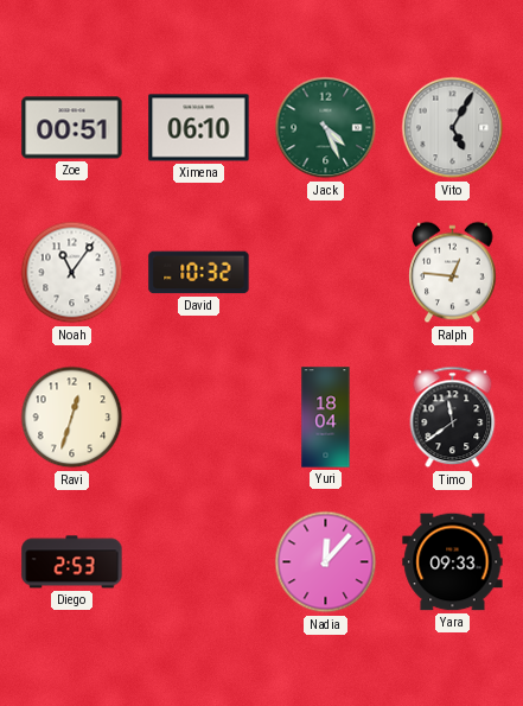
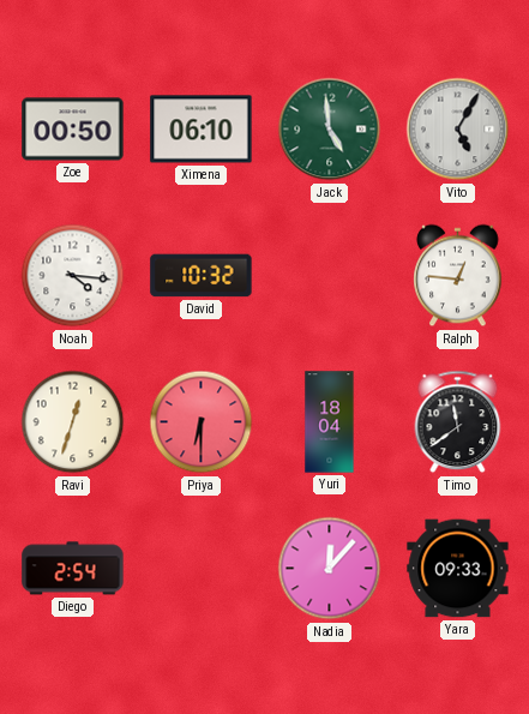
Zoe: 00:51 -> 00:50 (73, 130)
Jack: 4:26 -> 4:59 (330, 130)
Noah: 11:06 -> 4:16 (73, 276)
Priya: none -> 6:30 (202, 422)
Diego: 2:53 -> 2:54 (73, 569)
